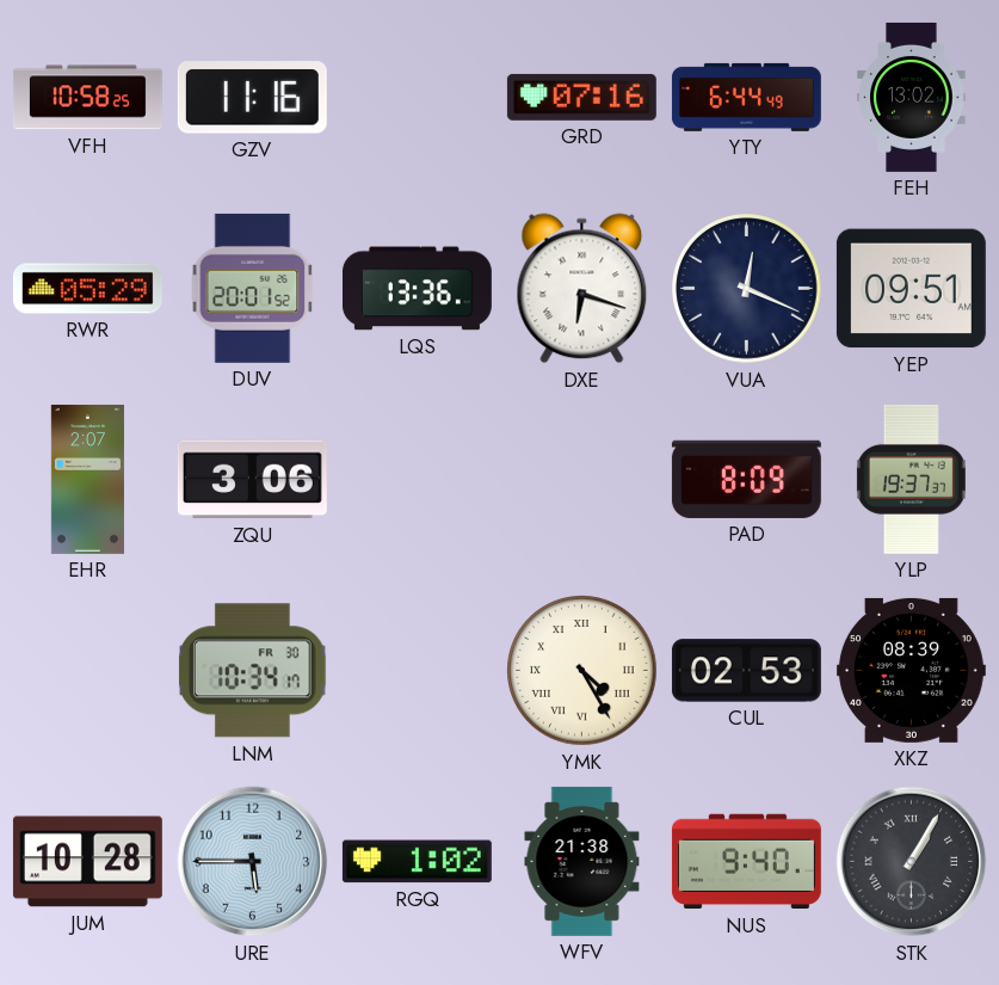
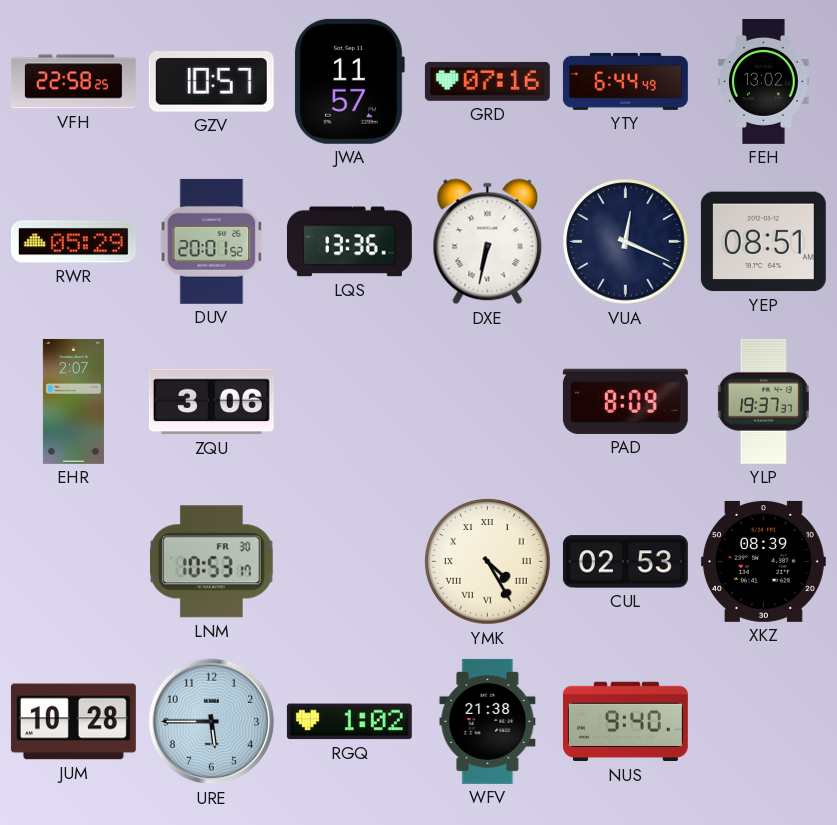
VFH: 10:58 -> 22:58 (73, 82)
GZV: 11:16 -> 10:57 (211, 82)
JWA: none -> 11:57 (349, 81)
DXE: 6:18 -> 6:32 (488, 242)
YEP: 09:51 -> 08:51 (763, 242)
LNM: 10:34 -> 10:53 (211, 562)
STK: 1:05 -> none (912, 862)
